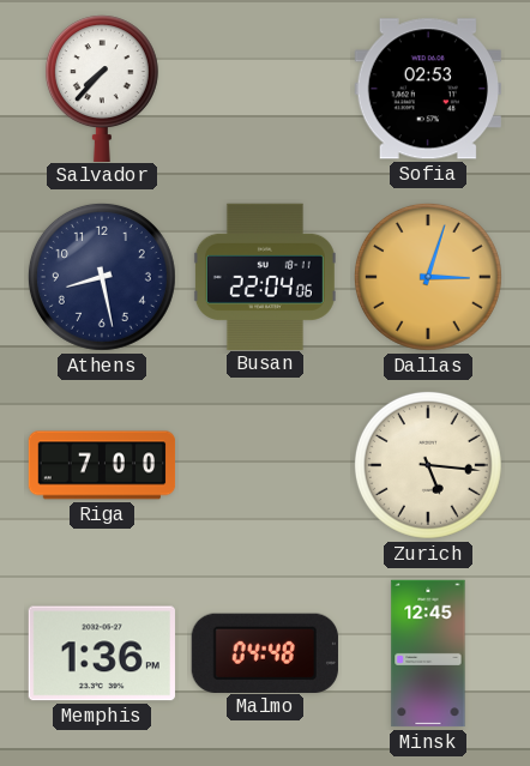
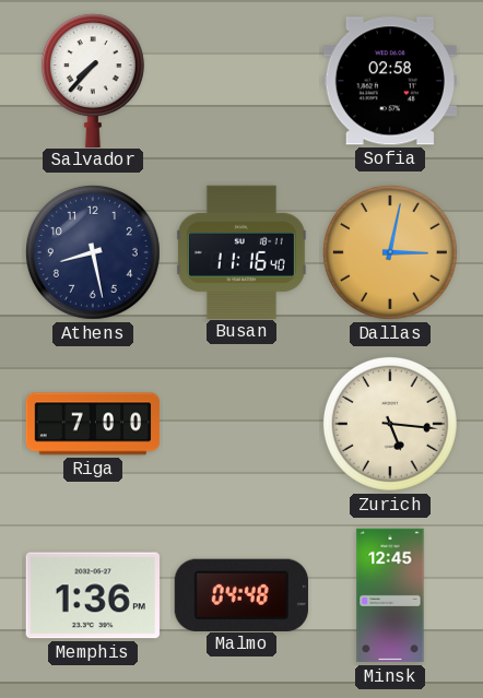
Sofia: 02:53 -> 02:58 (390, 81)
Busan: 22:04 -> 11:16 (241, 251)
Dallas: 3:03 -> 3:02 (390, 252)
